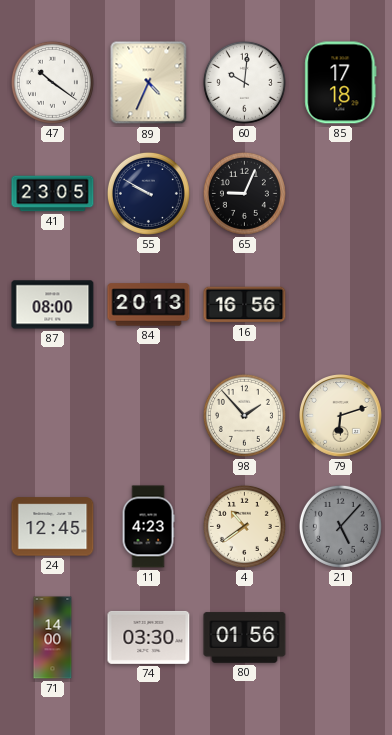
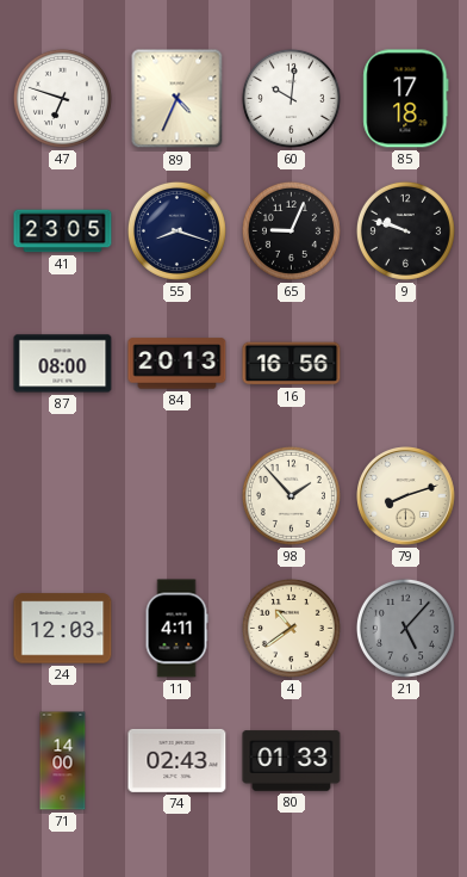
47: 10:21 -> 6:48 (62, 98)
55: 9:50 -> 8:18 (176, 230)
9: none -> 9:48 (405, 230)
79: 6:12 -> 8:12 (406, 496)
24: 12:45 -> 12:03 (63, 629)
11: 4:23 -> 4:11 (176, 629)
74: 03:30 -> 02:43 (178, 760)
80: 01:56 -> 01:33 (292, 761)
